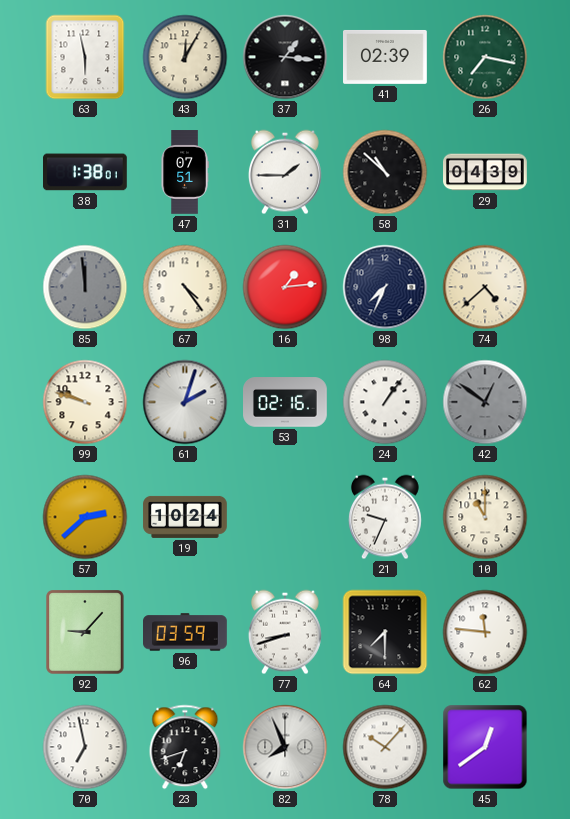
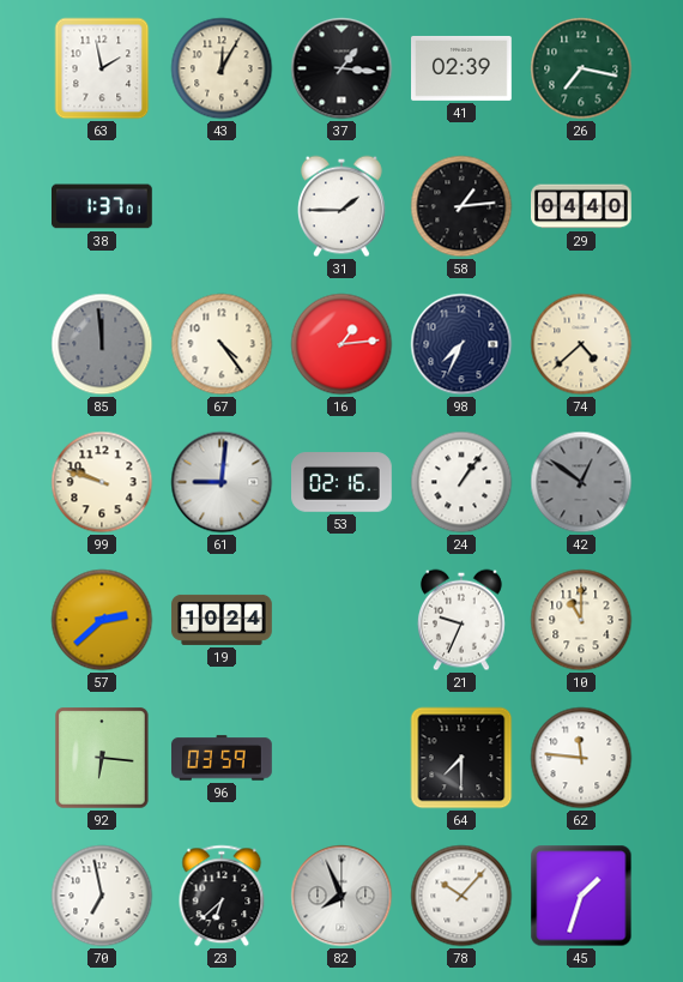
63: 5:58 -> 1:58 (102, 68)
38: 1:38 -> 1:37 (103, 206)
47: 07:51 -> none (185, 172)
58: 10:52 -> 1:14 (461, 206)
29: 04:39 -> 04:40 (581, 206)
61: 2:03 -> 9:01 (222, 482)
92: 9:07 -> 6:16 (102, 758)
77: 8:42 -> none (286, 632)
23: 6:42 -> 6:38 (222, 896)
45: 12:39 -> 1:33 (581, 896)
